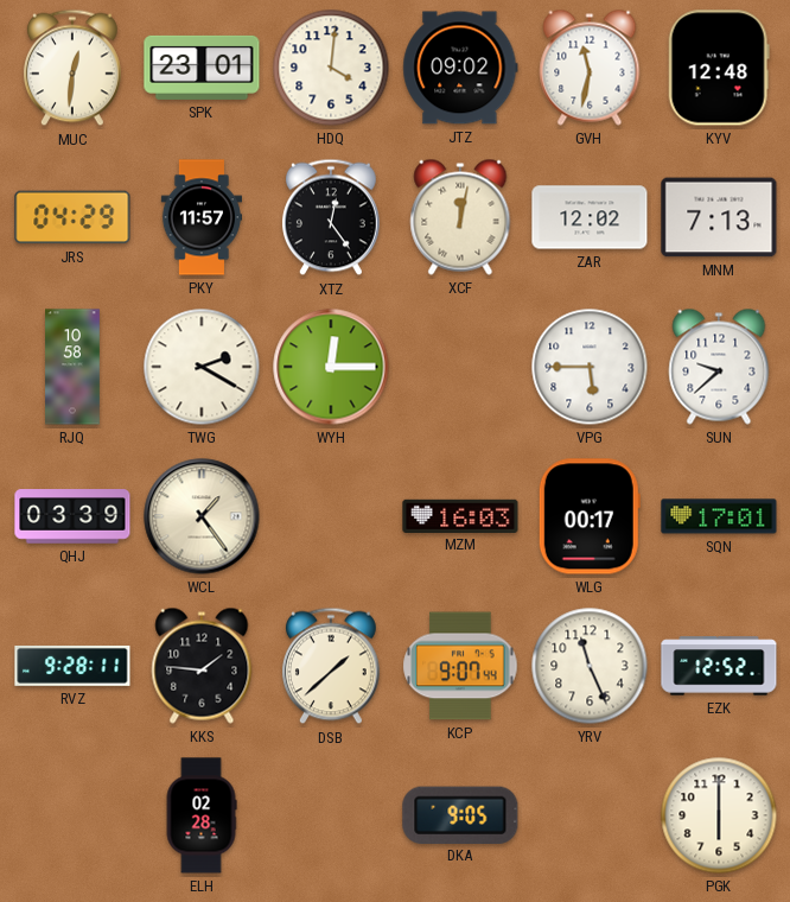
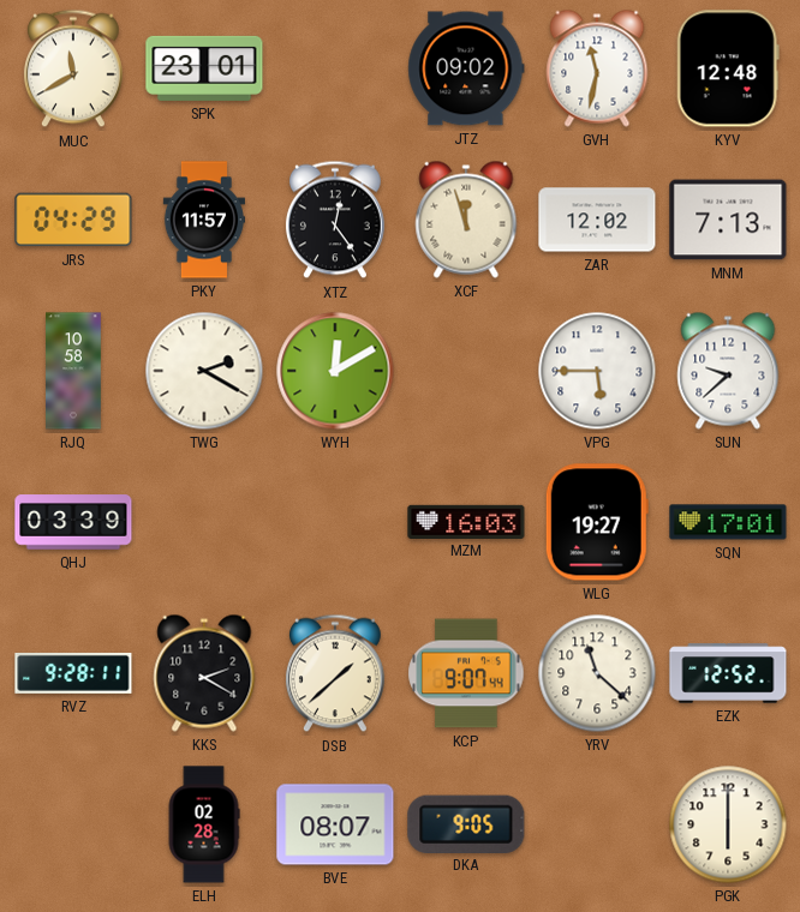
MUC: 12:31 -> 11:40 (73, 68)
HDQ: 4:01 -> none (331, 68)
XCF: 12:02 -> 11:57 (466, 220)
WYH: 12:15 -> 12:10 (335, 371)
WCL: 1:24 -> none (202, 516)
WLG: 00:17 -> 19:27 (597, 522)
KKS: 1:46 -> 2:20 (204, 673)
YRV: 11:26 -> 11:22 (597, 673)
BVE: none -> 08:07 (335, 824)
